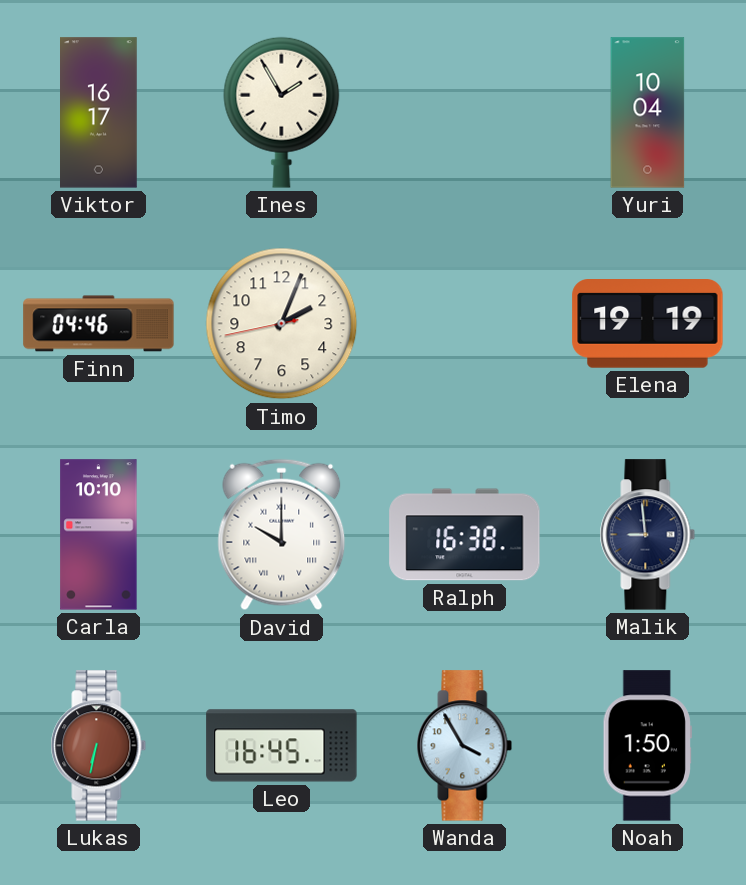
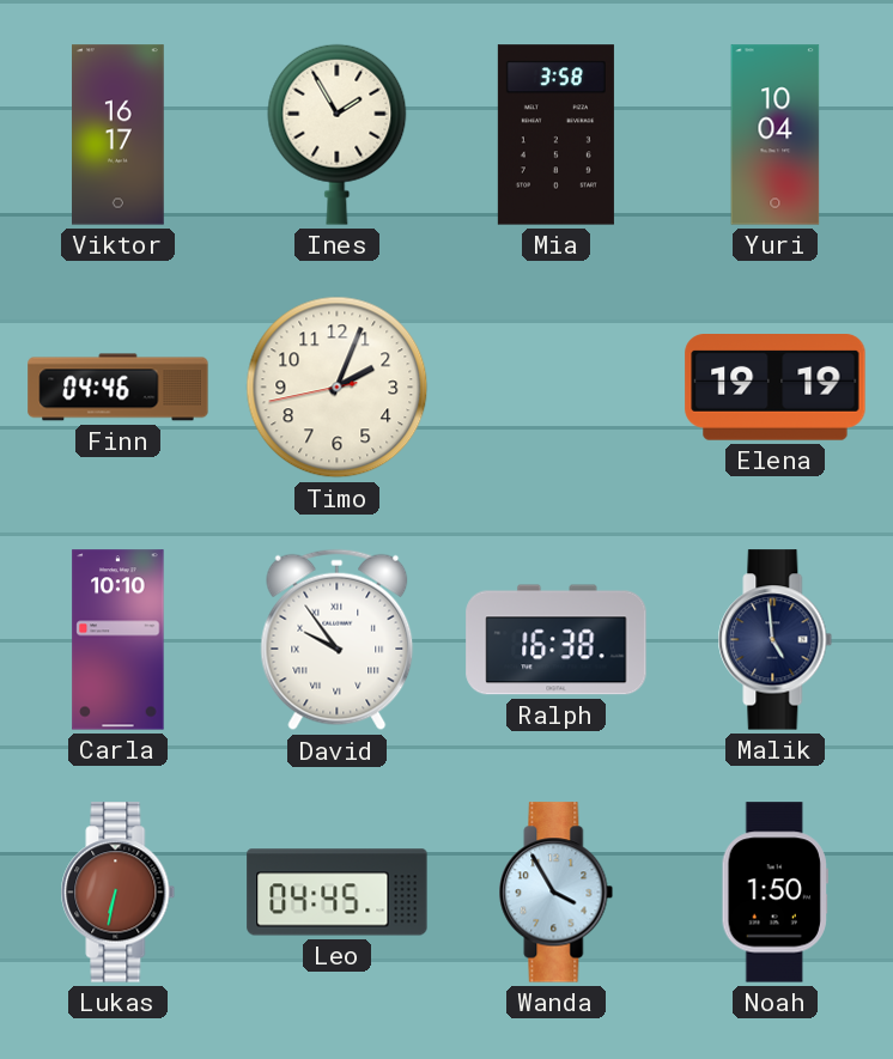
Mia: none -> 3:58 (555, 135)
David: 10:00 -> 9:54 (338, 640)
Malik: 8:59 -> 4:59 (776, 640)
Leo: 16:45 -> 04:45 (338, 893)
